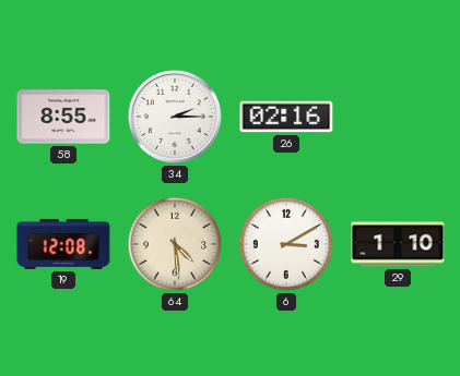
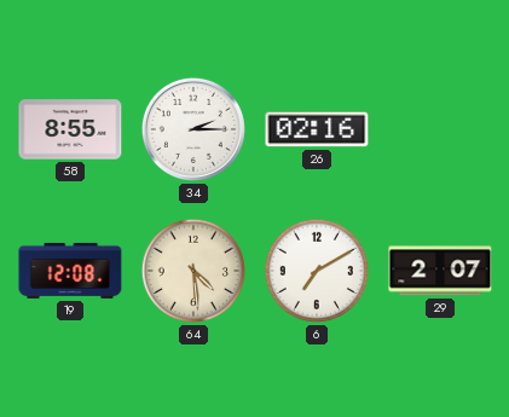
6: 3:10 -> 7:10 (317, 271)
29: 1:10 -> 2:07 (440, 271)
